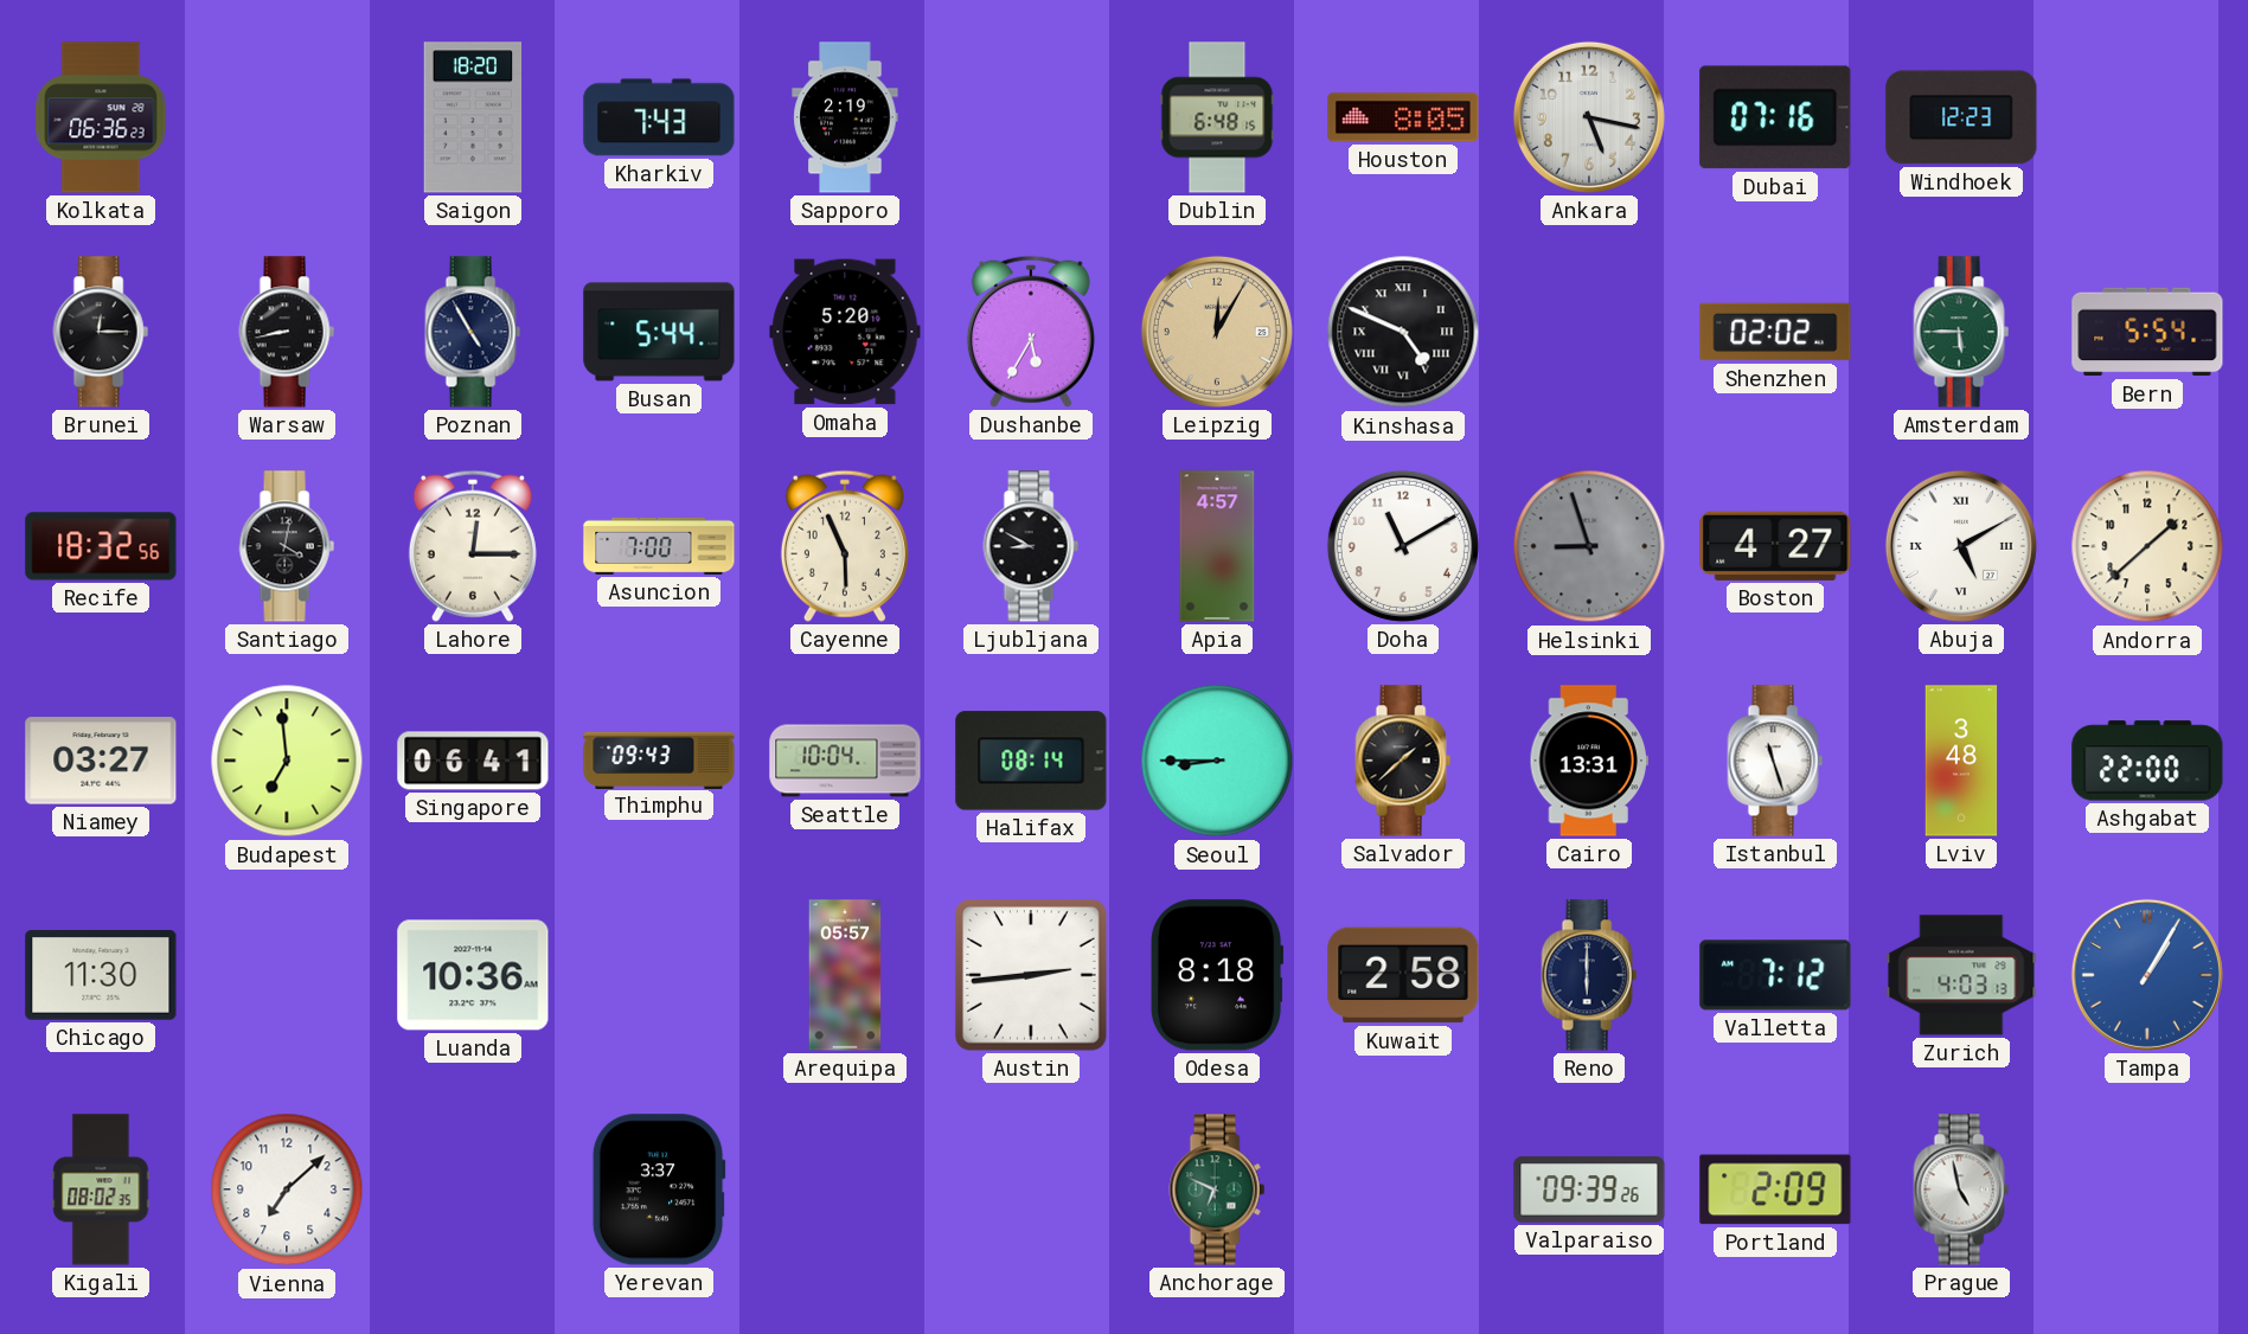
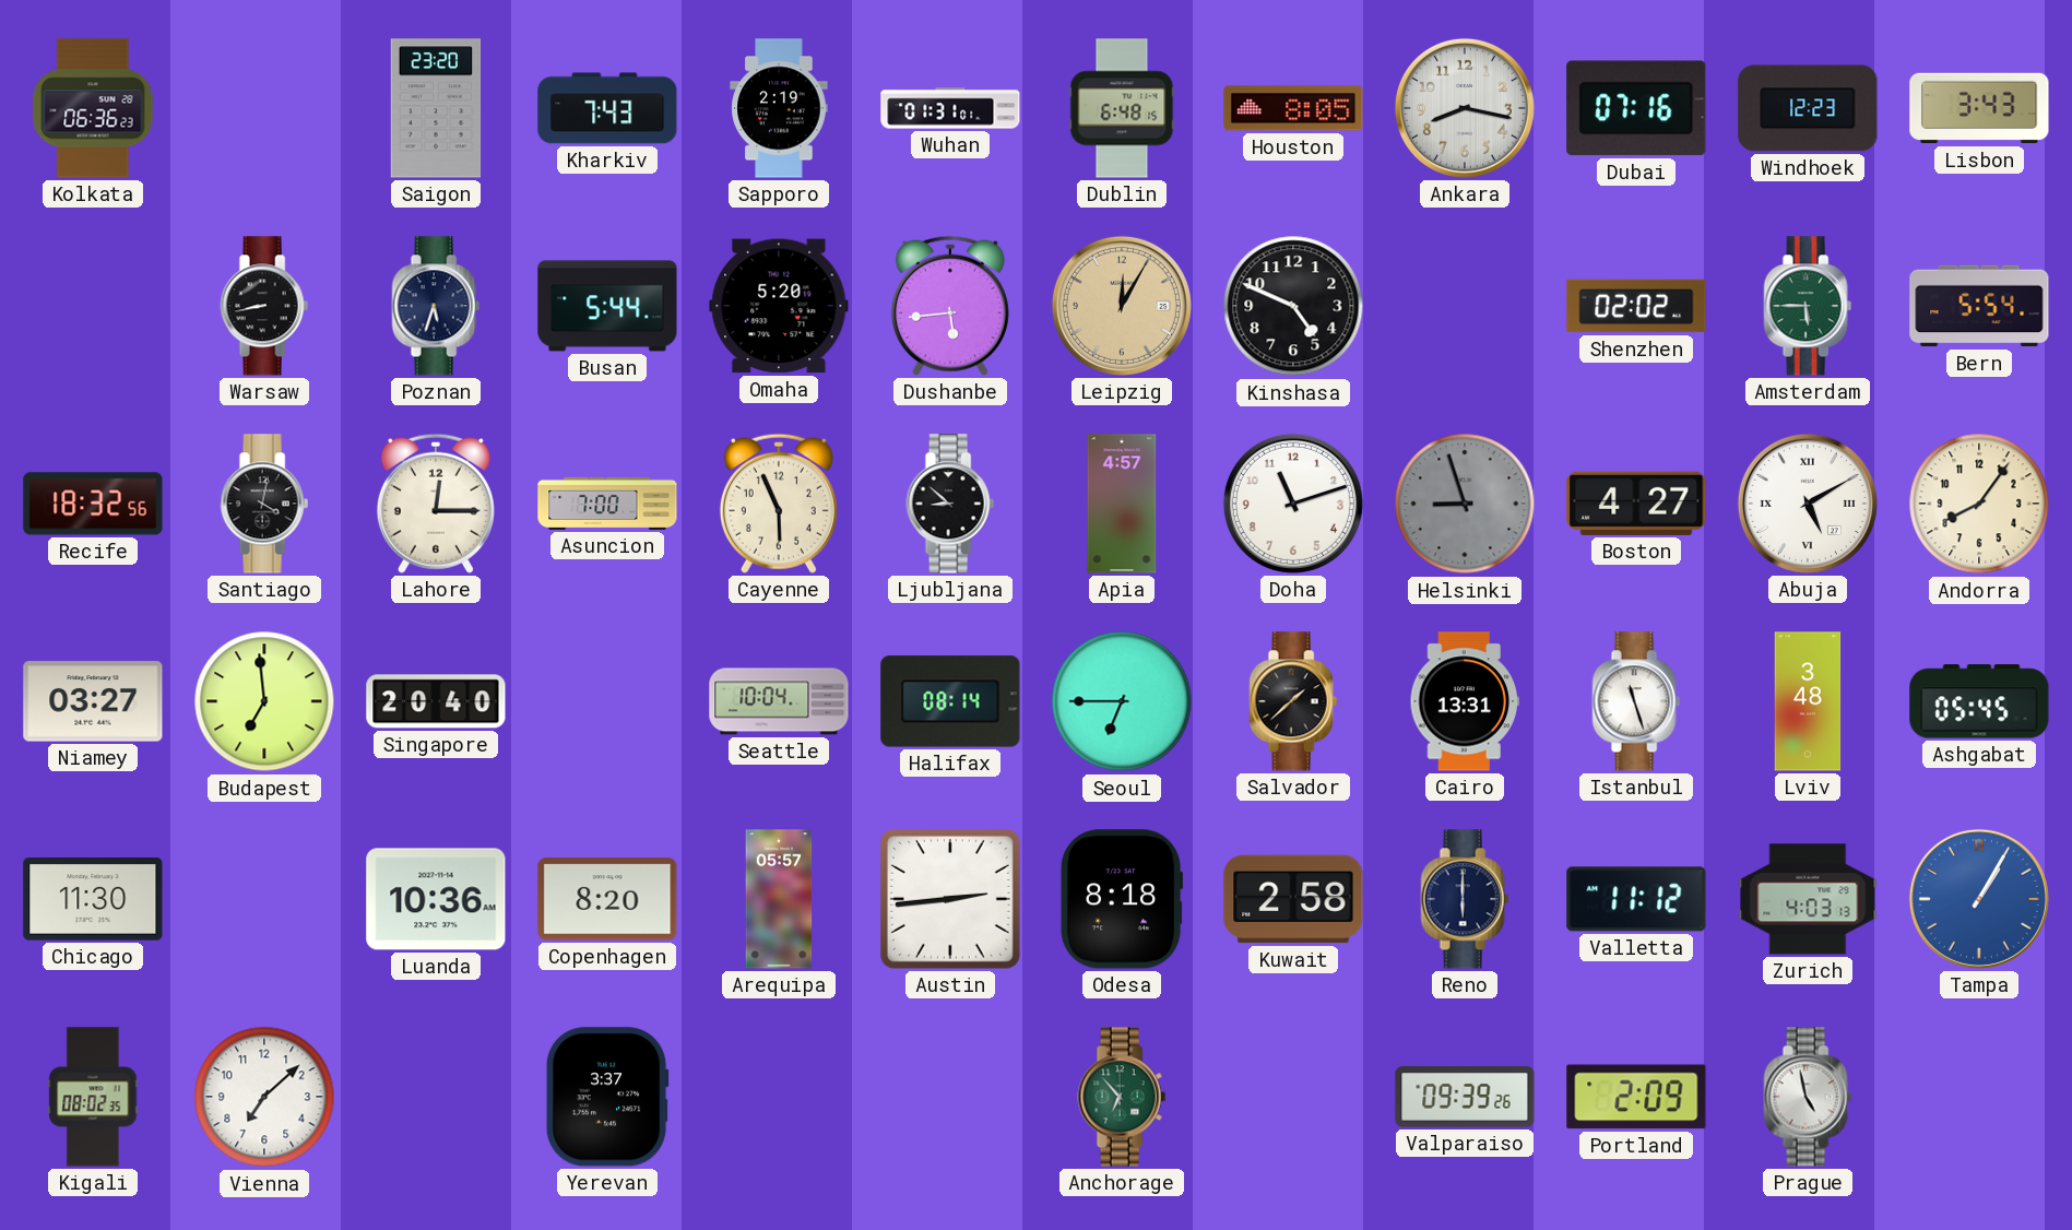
Saigon: 18:20 -> 23:20 (436, 108)
Wuhan: none -> 01:31 (950, 108)
Ankara: 5:17 -> 8:17 (1465, 108)
Lisbon: none -> 3:43 (1979, 108)
Brunei: 12:15 -> none (101, 332)
Poznan: 4:55 -> 5:33 (436, 306)
Dushanbe: 5:35 -> 5:44 (950, 306)
Kinshasa numerals: Roman -> Arabic (1293, 306)
Ljubljana: 8:50 -> 8:52 (950, 504)
Doha: 11:10 -> 11:12 (1293, 504)
Andorra: 1:38 -> 8:06 (1979, 504)
Singapore: 06:41 -> 20:40 (436, 701)
Thimphu: 09:43 -> none (659, 759)
Seoul: 8:45 -> 6:45 (1122, 701)
Ashgabat: 22:00 -> 05:45 (1979, 701)
Copenhagen: none -> 8:20 (607, 899)
Valletta: 7:12 -> 11:12 (1636, 899)
Anchorage: 6:49 -> 6:53 (1122, 1097)
